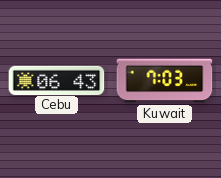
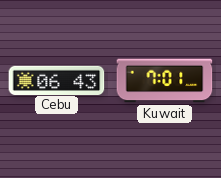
Kuwait: 7:03 -> 7:01 (165, 81)
